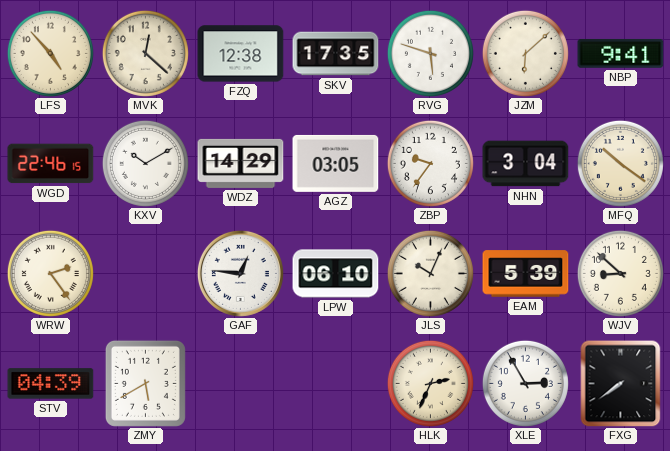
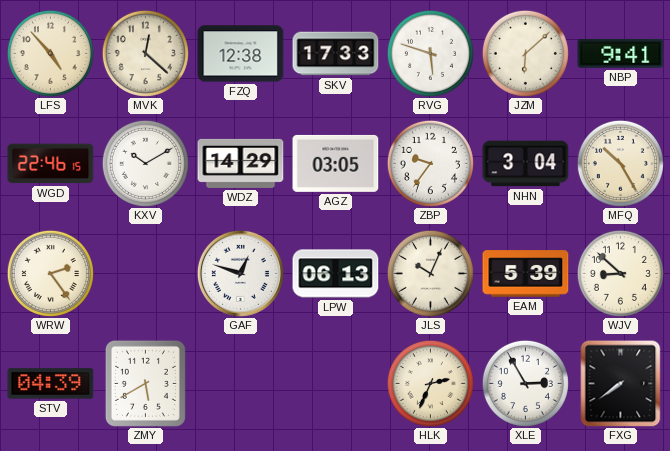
SKV: 17:35 -> 17:33 (336, 54)
MFQ: 10:21 -> 10:25 (620, 163)
GAF: 12:46 -> 12:48 (240, 273)
LPW: 06:10 -> 06:13 (336, 274)
